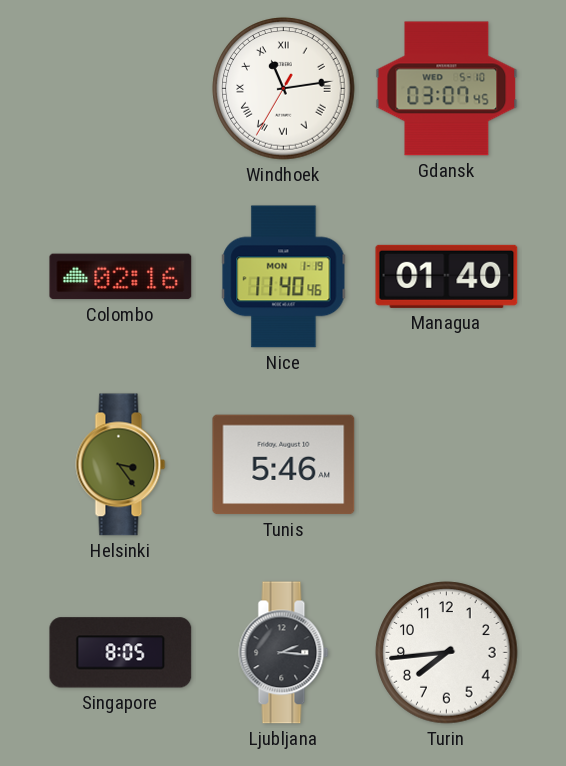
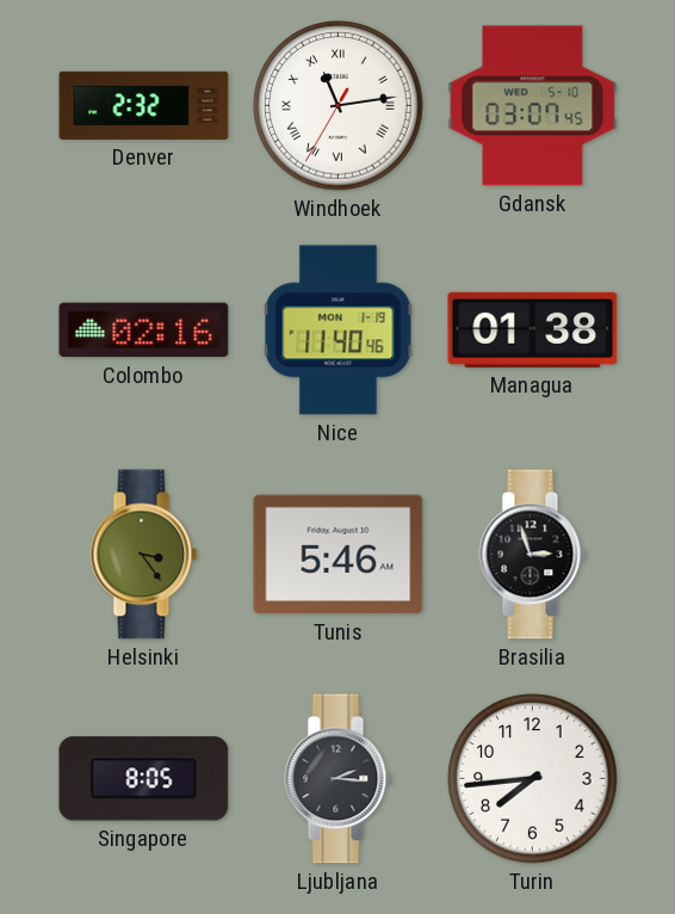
Denver: none -> 2:32 (144, 105)
Managua: 01:40 -> 01:38 (533, 329)
Brasilia: none -> 2:57 (533, 555)
